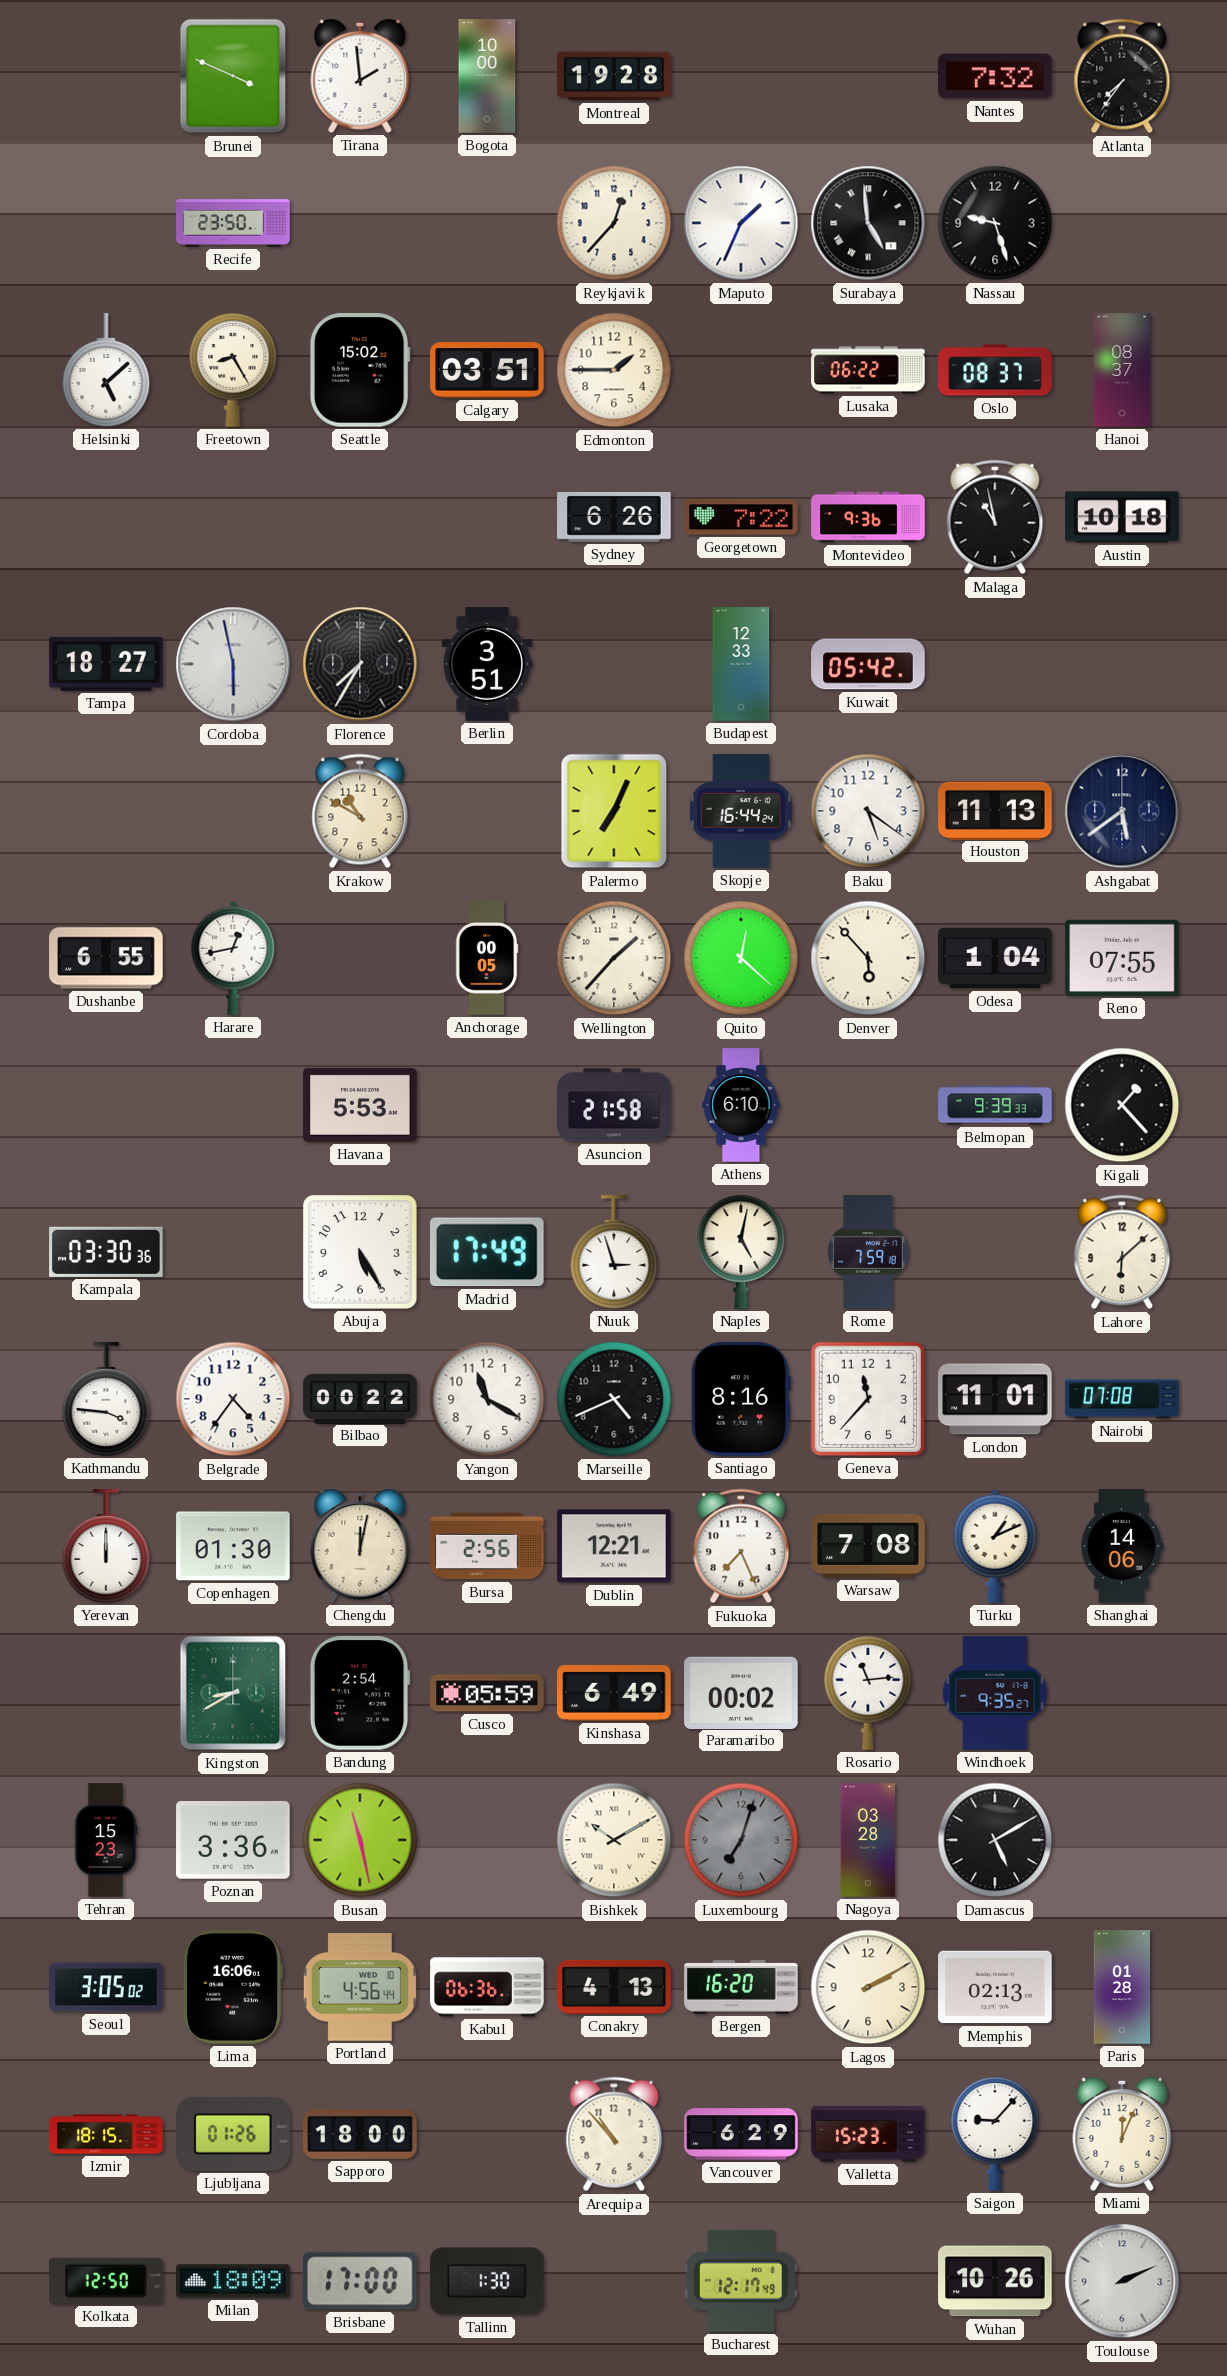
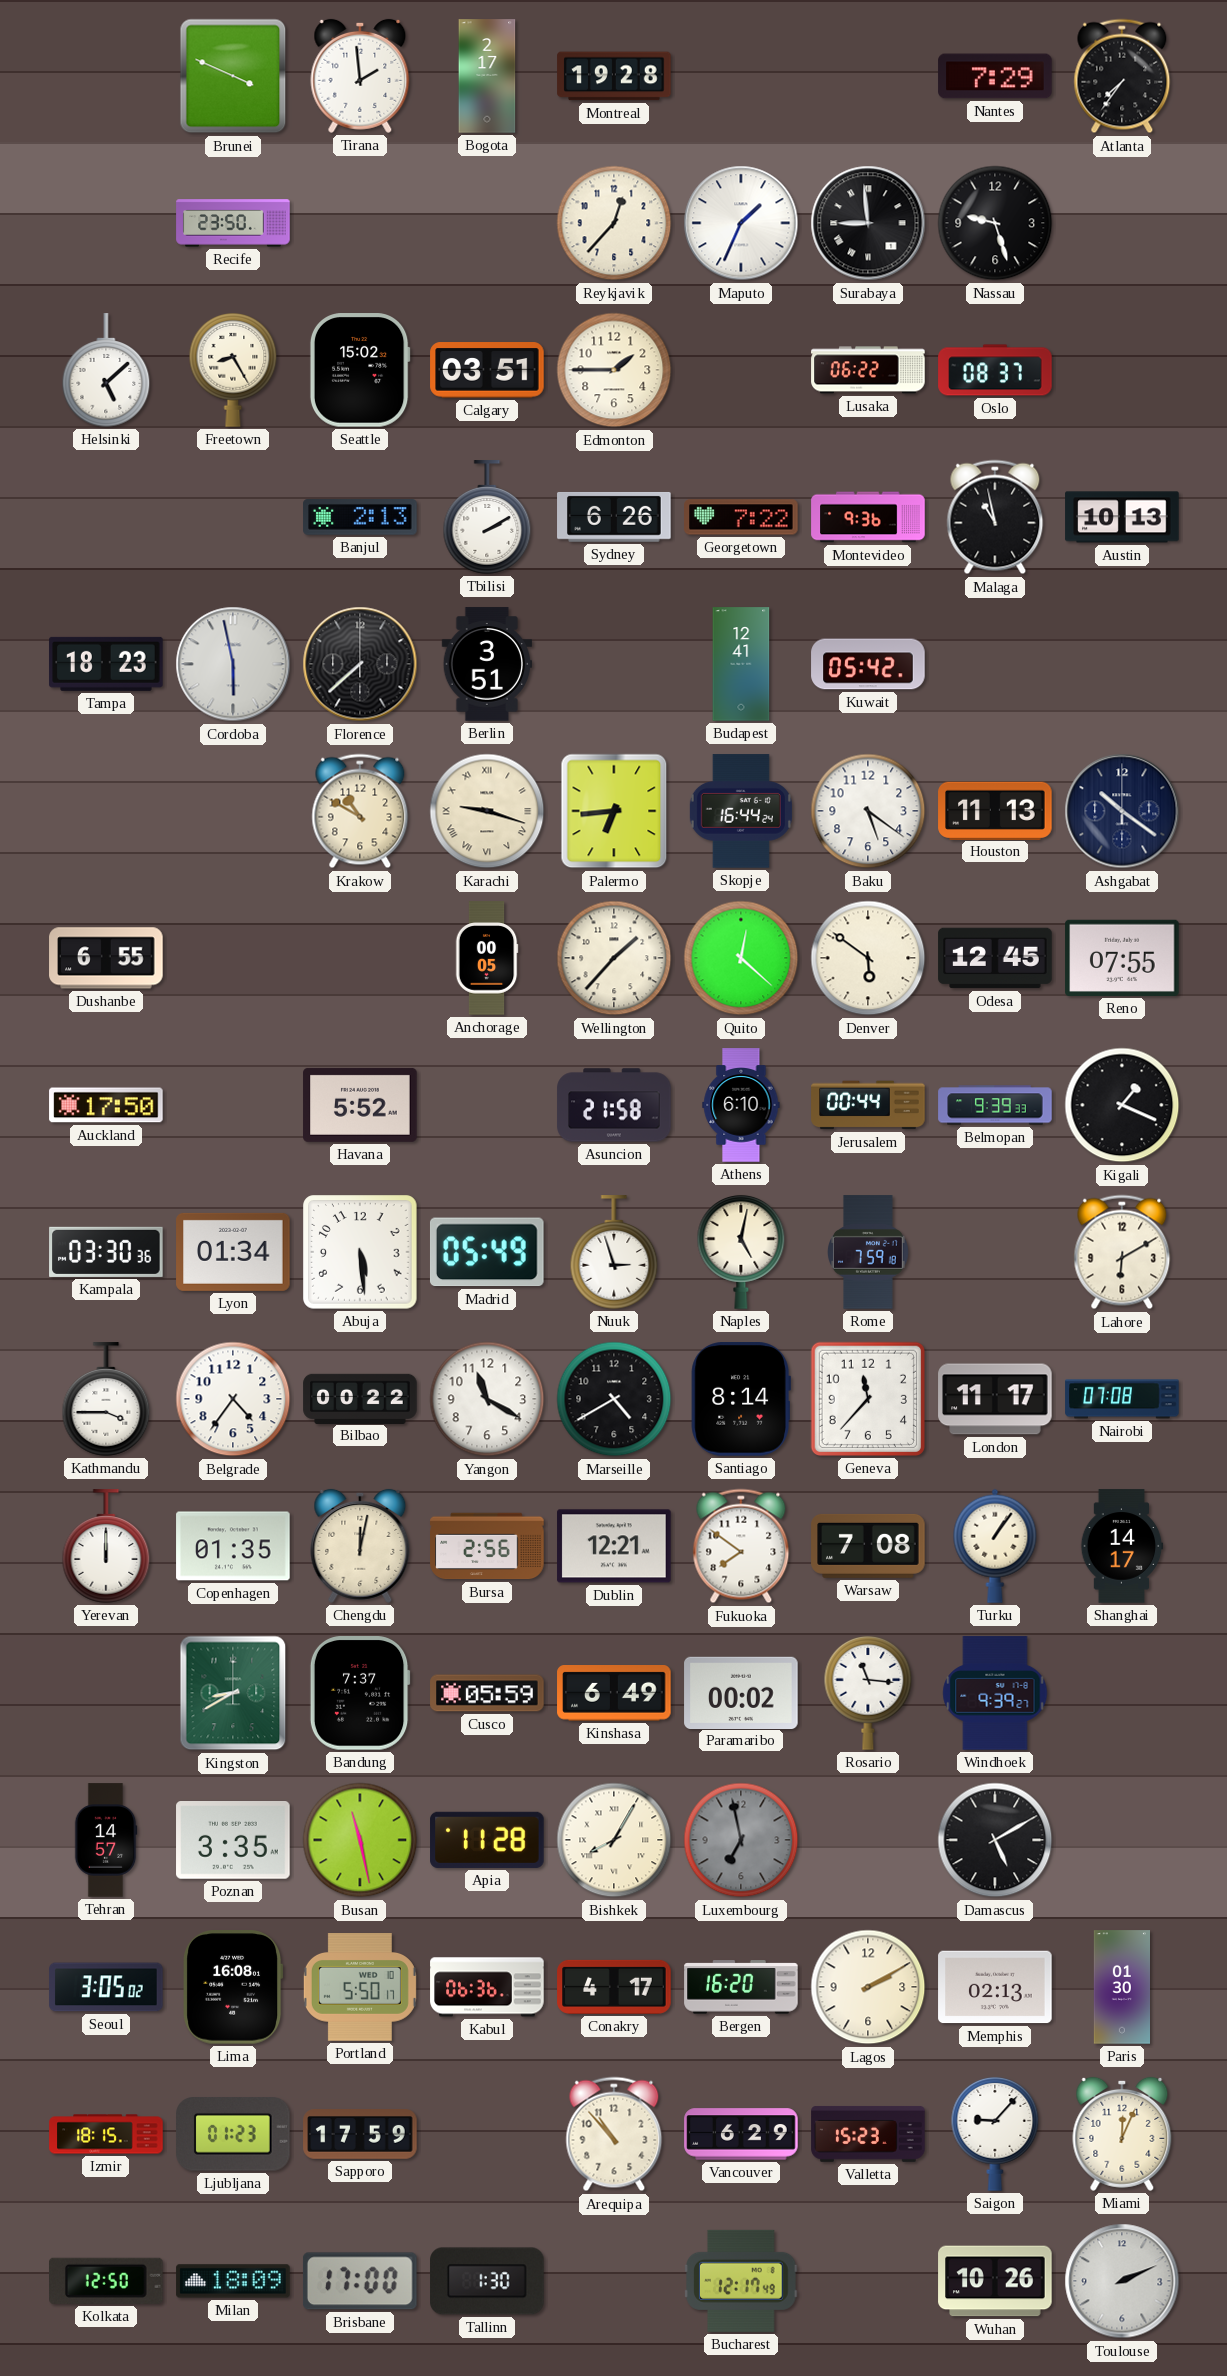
Bogota: 10:00 -> 2:17 (487, 76)
Nantes: 7:32 -> 7:29 (995, 76)
Surabaya: 4:59 -> 8:59 (868, 223)
Hanoi: 08:37 -> none (1122, 370)
Banjul: none -> 2:13 (360, 517)
Tbilisi: none -> 2:10 (487, 517)
Austin: 10:18 -> 10:13 (1122, 517)
Tampa: 18:27 -> 18:23 (106, 664)
Florence: 7:35 -> 7:38 (360, 664)
Budapest: 12:33 -> 12:41 (741, 664)
Karachi: none -> 9:18 (487, 811)
Palermo: 7:04 -> 6:44 (614, 811)
Ashgabat: 5:39 -> 10:21 (1122, 811)
Harare: 12:43 -> none (233, 958)
Denver: 5:53 -> 5:51 (868, 958)
Odesa: 1:04 -> 12:45 (995, 958)
Auckland: none -> 17:50 (106, 1105)
Havana: 5:53 -> 5:52 (360, 1105)
Jerusalem: none -> 00:44 (868, 1105)
Kigali: 1:23 -> 1:19 (1122, 1105)
Lyon: none -> 01:34 (233, 1252)
Abuja: 5:25 -> 5:29 (360, 1252)
Madrid: 17:49 -> 05:49 (487, 1252)
Lahore: 6:08 -> 6:10 (1122, 1252)
Kathmandu: 3:46 -> 3:45 (106, 1399)
Marseille: 4:41 -> 4:40 (614, 1399)
Santiago: 8:16 -> 8:14 (741, 1399)
London: 11:01 -> 11:17 (995, 1399)
Copenhagen: 01:30 -> 01:35 (233, 1546)
Fukuoka: 7:26 -> 7:51 (741, 1546)
Turku: 1:11 -> 1:06 (995, 1546)
Shanghai: 14:06 -> 14:17 (1122, 1546)
Bandung: 2:54 -> 7:37 (360, 1694)
Rosario: 11:14 -> 11:16 (868, 1693)
Windhoek: 9:35 -> 9:39 (995, 1693)
Tehran: 15:23 -> 14:57 (106, 1840)
Poznan: 3:36 -> 3:35 (233, 1841)
Apia: none -> 11:28 (487, 1840)
Bishkek: 10:10 -> 8:05 (614, 1840)
Luxembourg: 7:03 -> 6:58 (741, 1840)
Nagoya: 03:28 -> none (868, 1840)
Lima: 16:06 -> 16:08 (233, 1987)
Portland: 4:56 -> 5:50 (360, 1987)
Conakry: 4:13 -> 4:17 (614, 1987)
Paris: 01:28 -> 01:30 (1121, 1987)
Ljubljana: 01:26 -> 01:23 (233, 2134)
Sapporo: 18:00 -> 17:59 (360, 2134)
